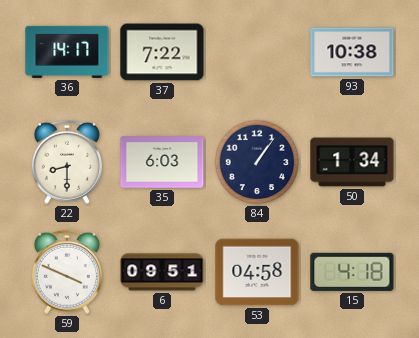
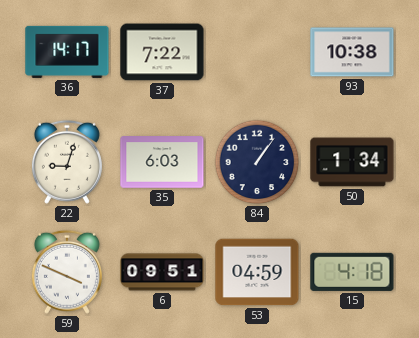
22: 8:30 -> 9:03 (67, 162)
53: 04:58 -> 04:59 (257, 272)
